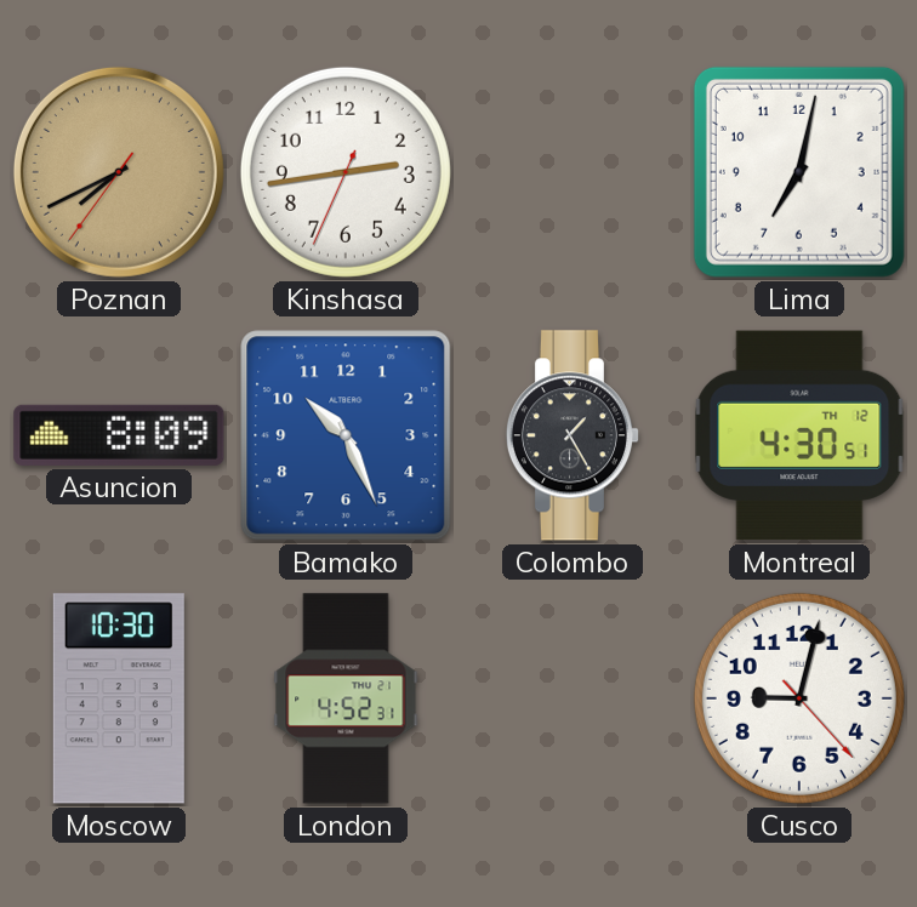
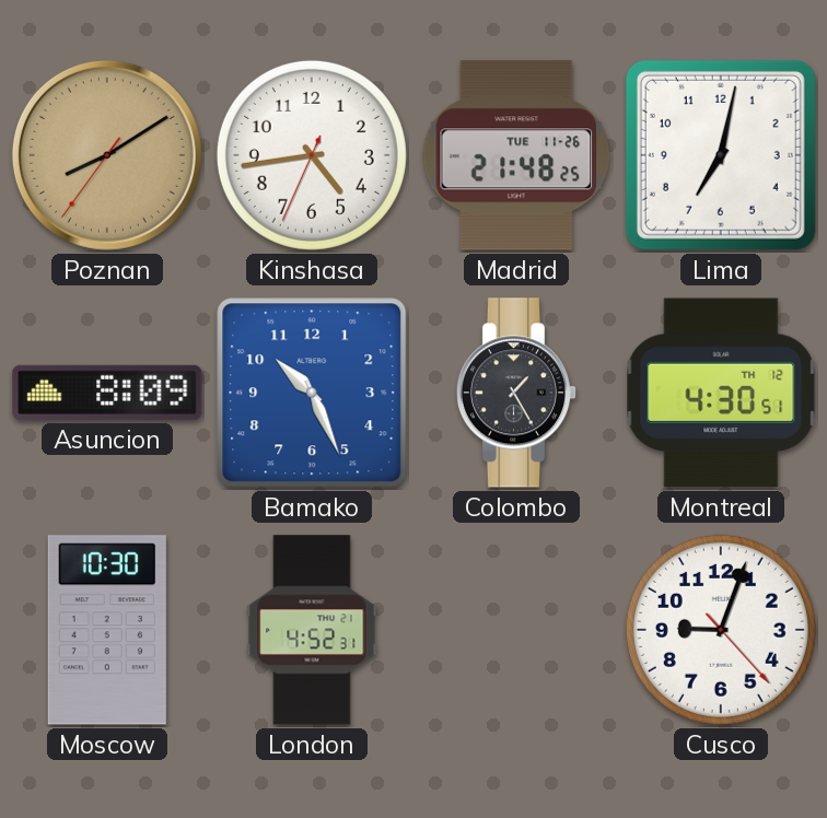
Poznan: 7:40 -> 8:09 (107, 155)
Kinshasa: 2:43 -> 4:43 (312, 155)
Madrid: none -> 21:48 (516, 155)
Cusco: 9:02 -> 9:03 (721, 630)
